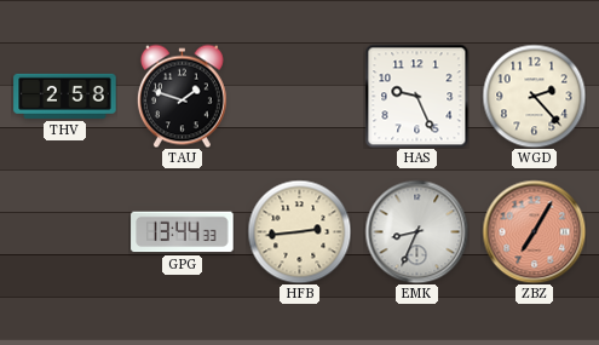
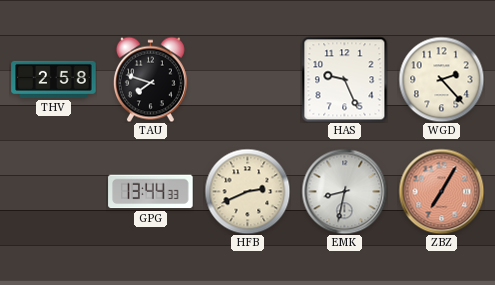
TAU: 1:48 -> 7:48 (150, 79)
HFB: 2:44 -> 2:41 (247, 191)
EMK: 8:34 -> 8:32 (344, 191)
